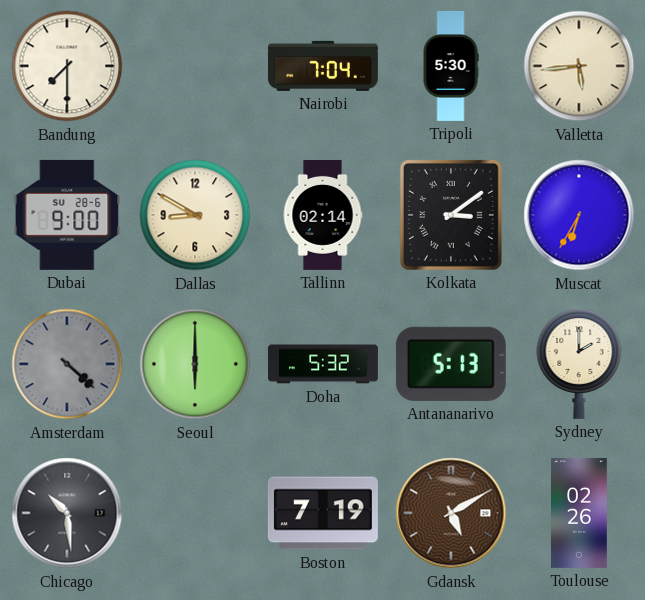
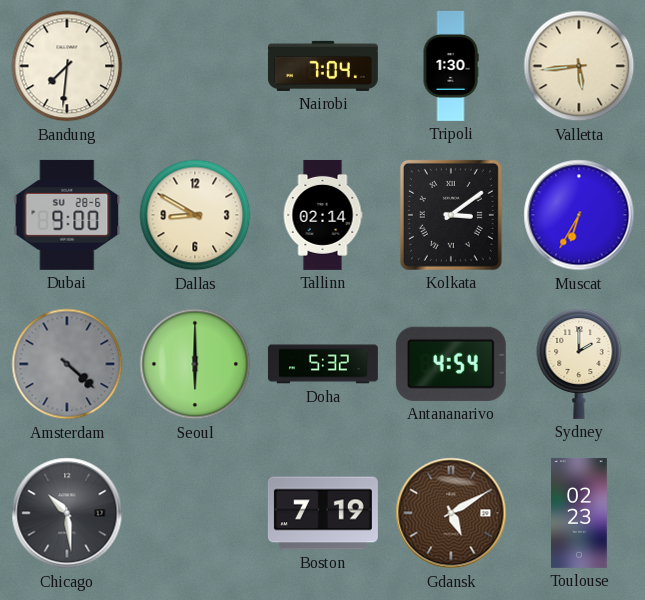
Bandung: 7:30 -> 7:31 (67, 66)
Tripoli: 5:30 -> 1:30 (451, 66)
Antananarivo: 5:13 -> 4:54 (451, 364)
Toulouse: 02:26 -> 02:23 (579, 513)
